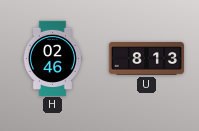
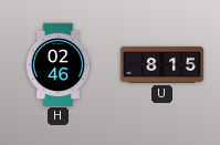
U: 8:13 -> 8:15 (161, 65)
